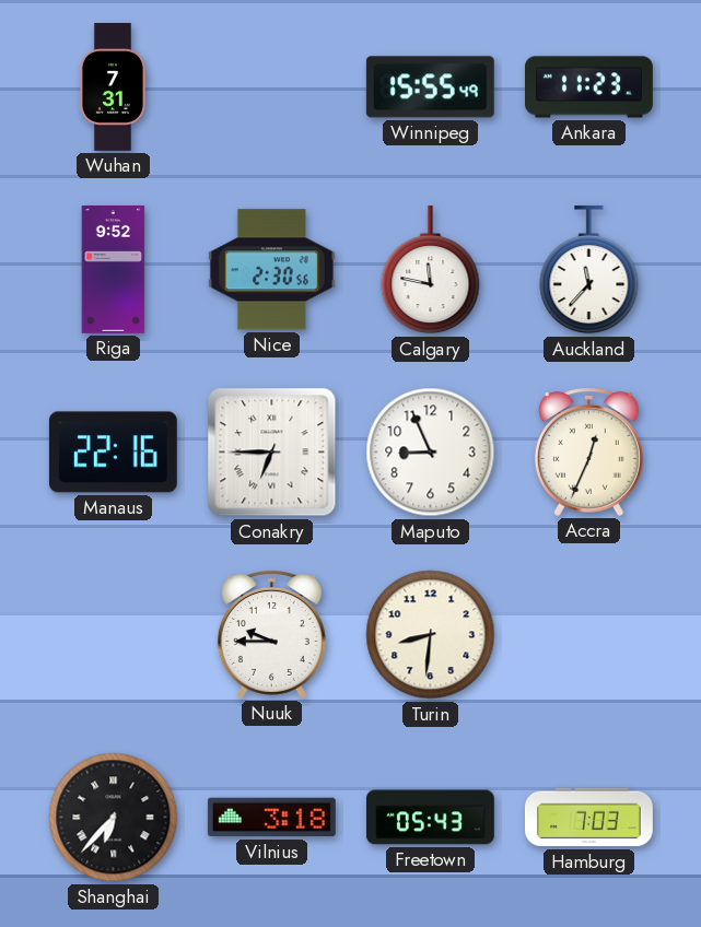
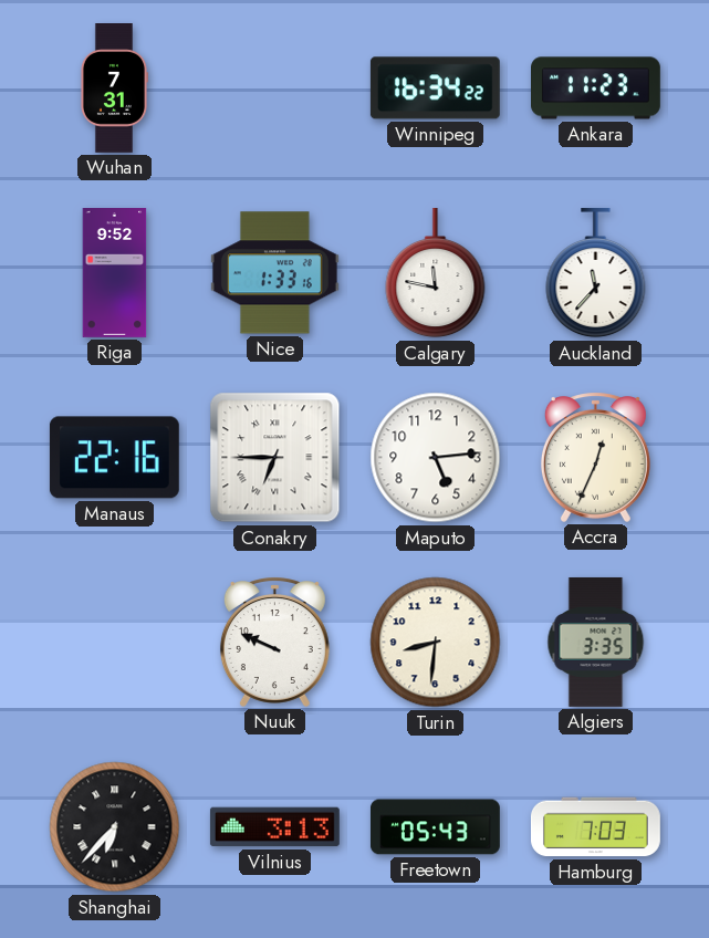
Winnipeg: 15:55 -> 16:34 (435, 88)
Nice: 2:30 -> 1:33 (274, 273)
Maputo: 8:56 -> 5:14 (436, 458)
Nuuk: 9:45 -> 9:49 (274, 642)
Algiers: none -> 3:35 (596, 642)
Vilnius: 3:18 -> 3:13 (274, 827)
